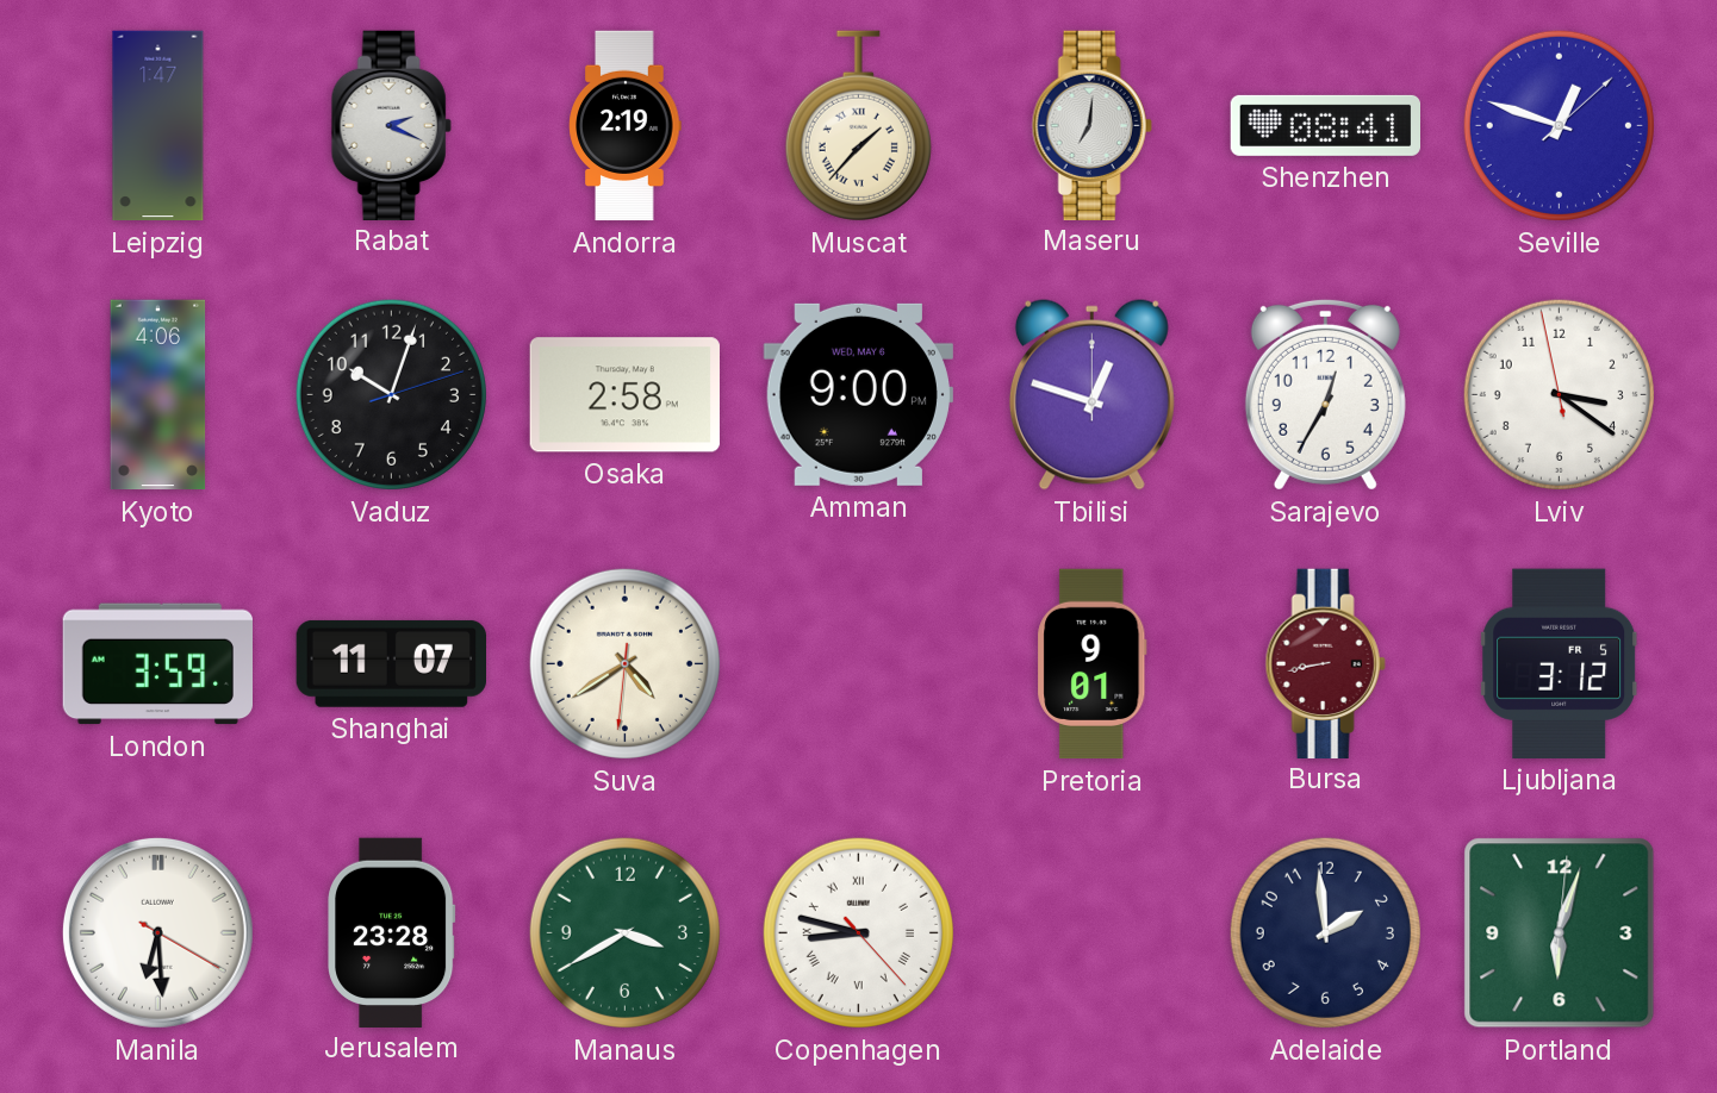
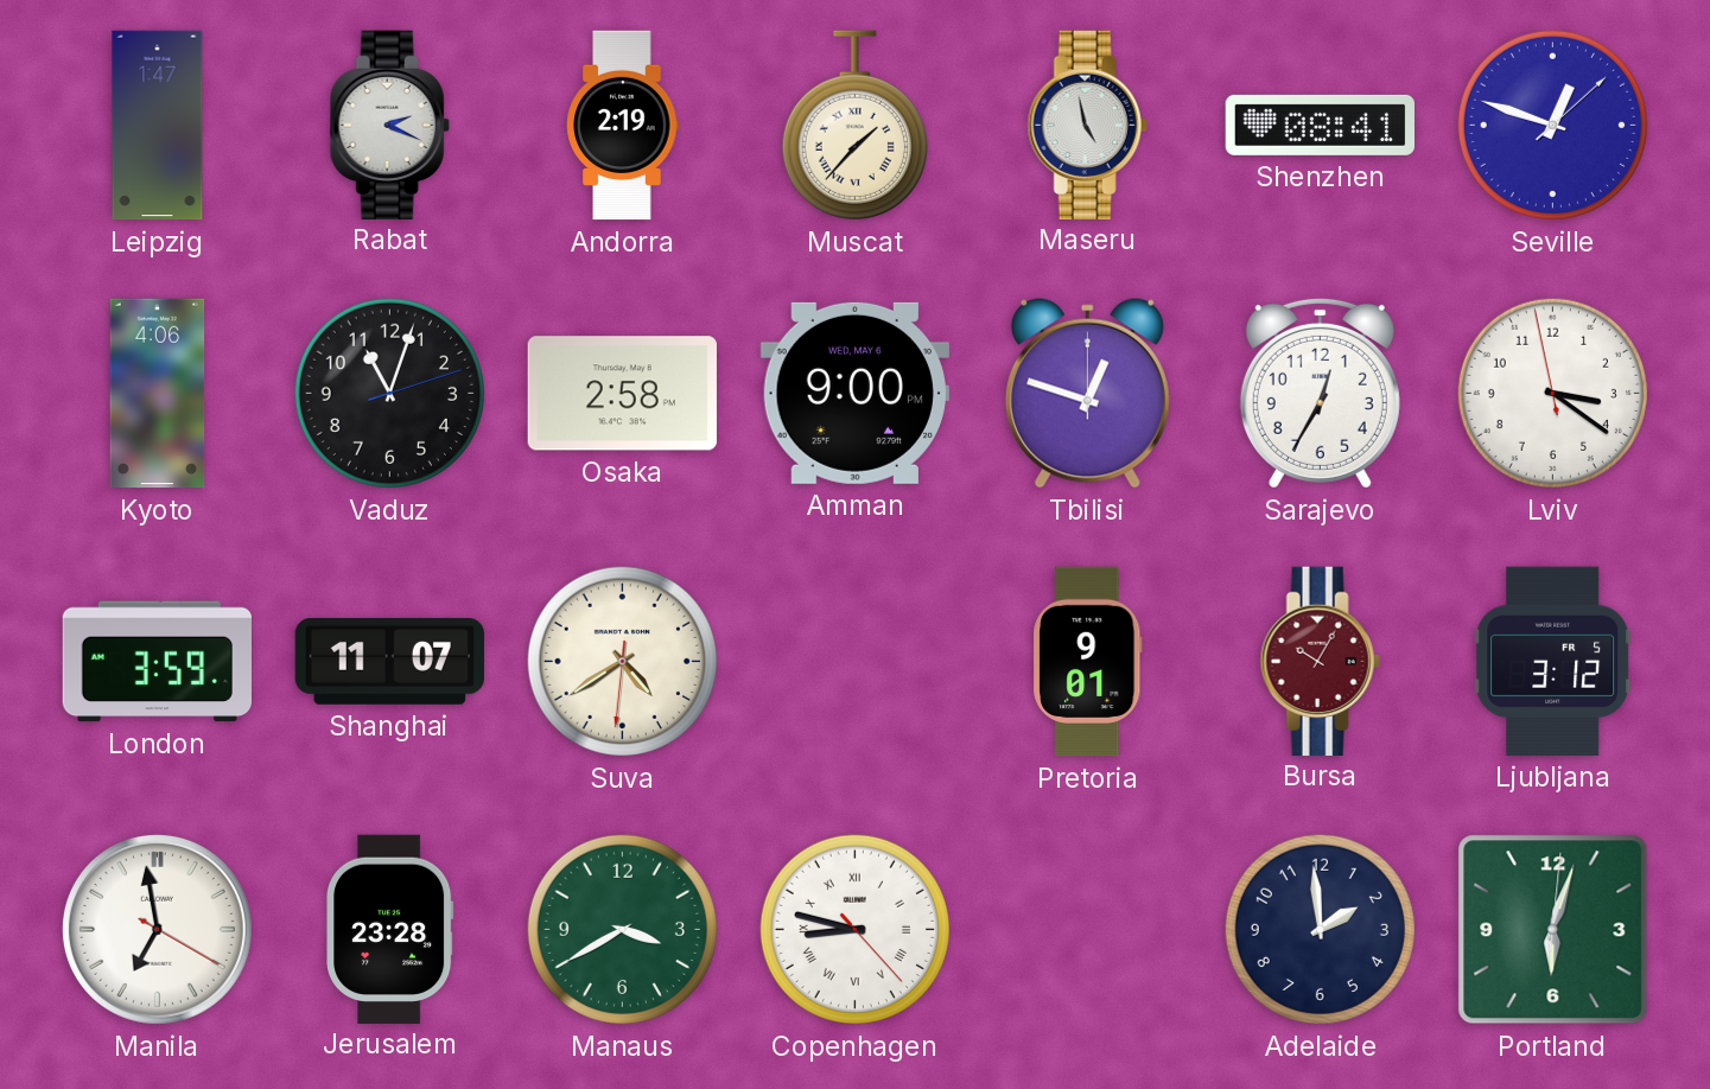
Maseru: 7:01 -> 4:58 (1087, 125)
Vaduz: 10:03 -> 11:03 (389, 393)
Bursa: 8:43 -> 10:05 (1320, 661)
Manila: 6:29 -> 6:58 (157, 929)
